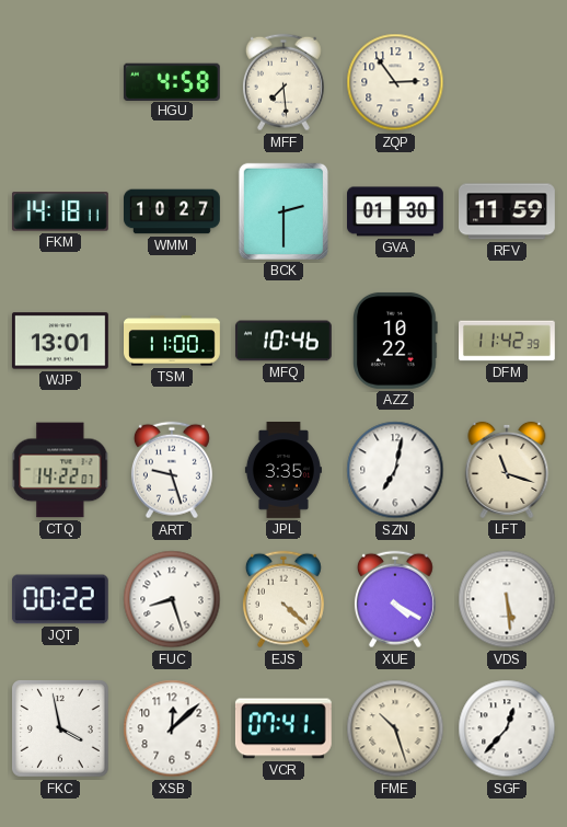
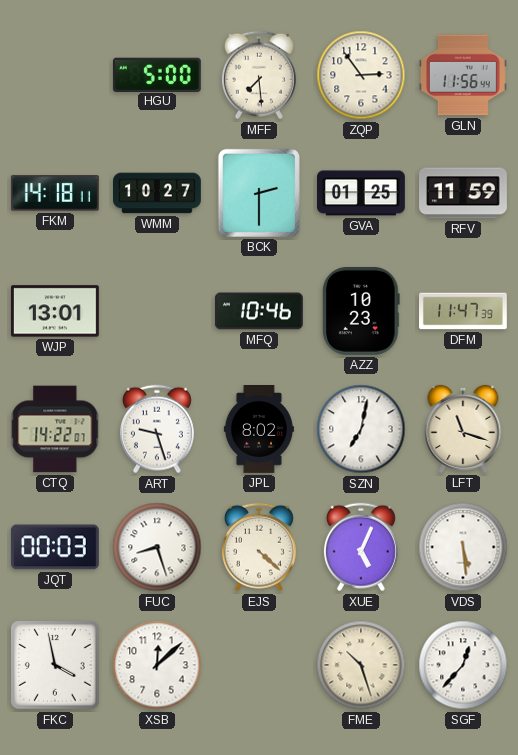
HGU: 4:58 -> 5:00 (157, 74)
GLN: none -> 11:56 (464, 75)
GVA: 01:30 -> 01:25 (362, 193)
TSM: 11:00 -> none (173, 341)
AZZ: 10:22 -> 10:23 (362, 311)
DFM: 11:42 -> 11:47 (464, 311)
JPL: 3:35 -> 8:02 (259, 430)
JQT: 00:22 -> 00:03 (55, 547)
XUE: 4:20 -> 5:04 (361, 547)
VCR: 07:41 -> none (283, 728)
